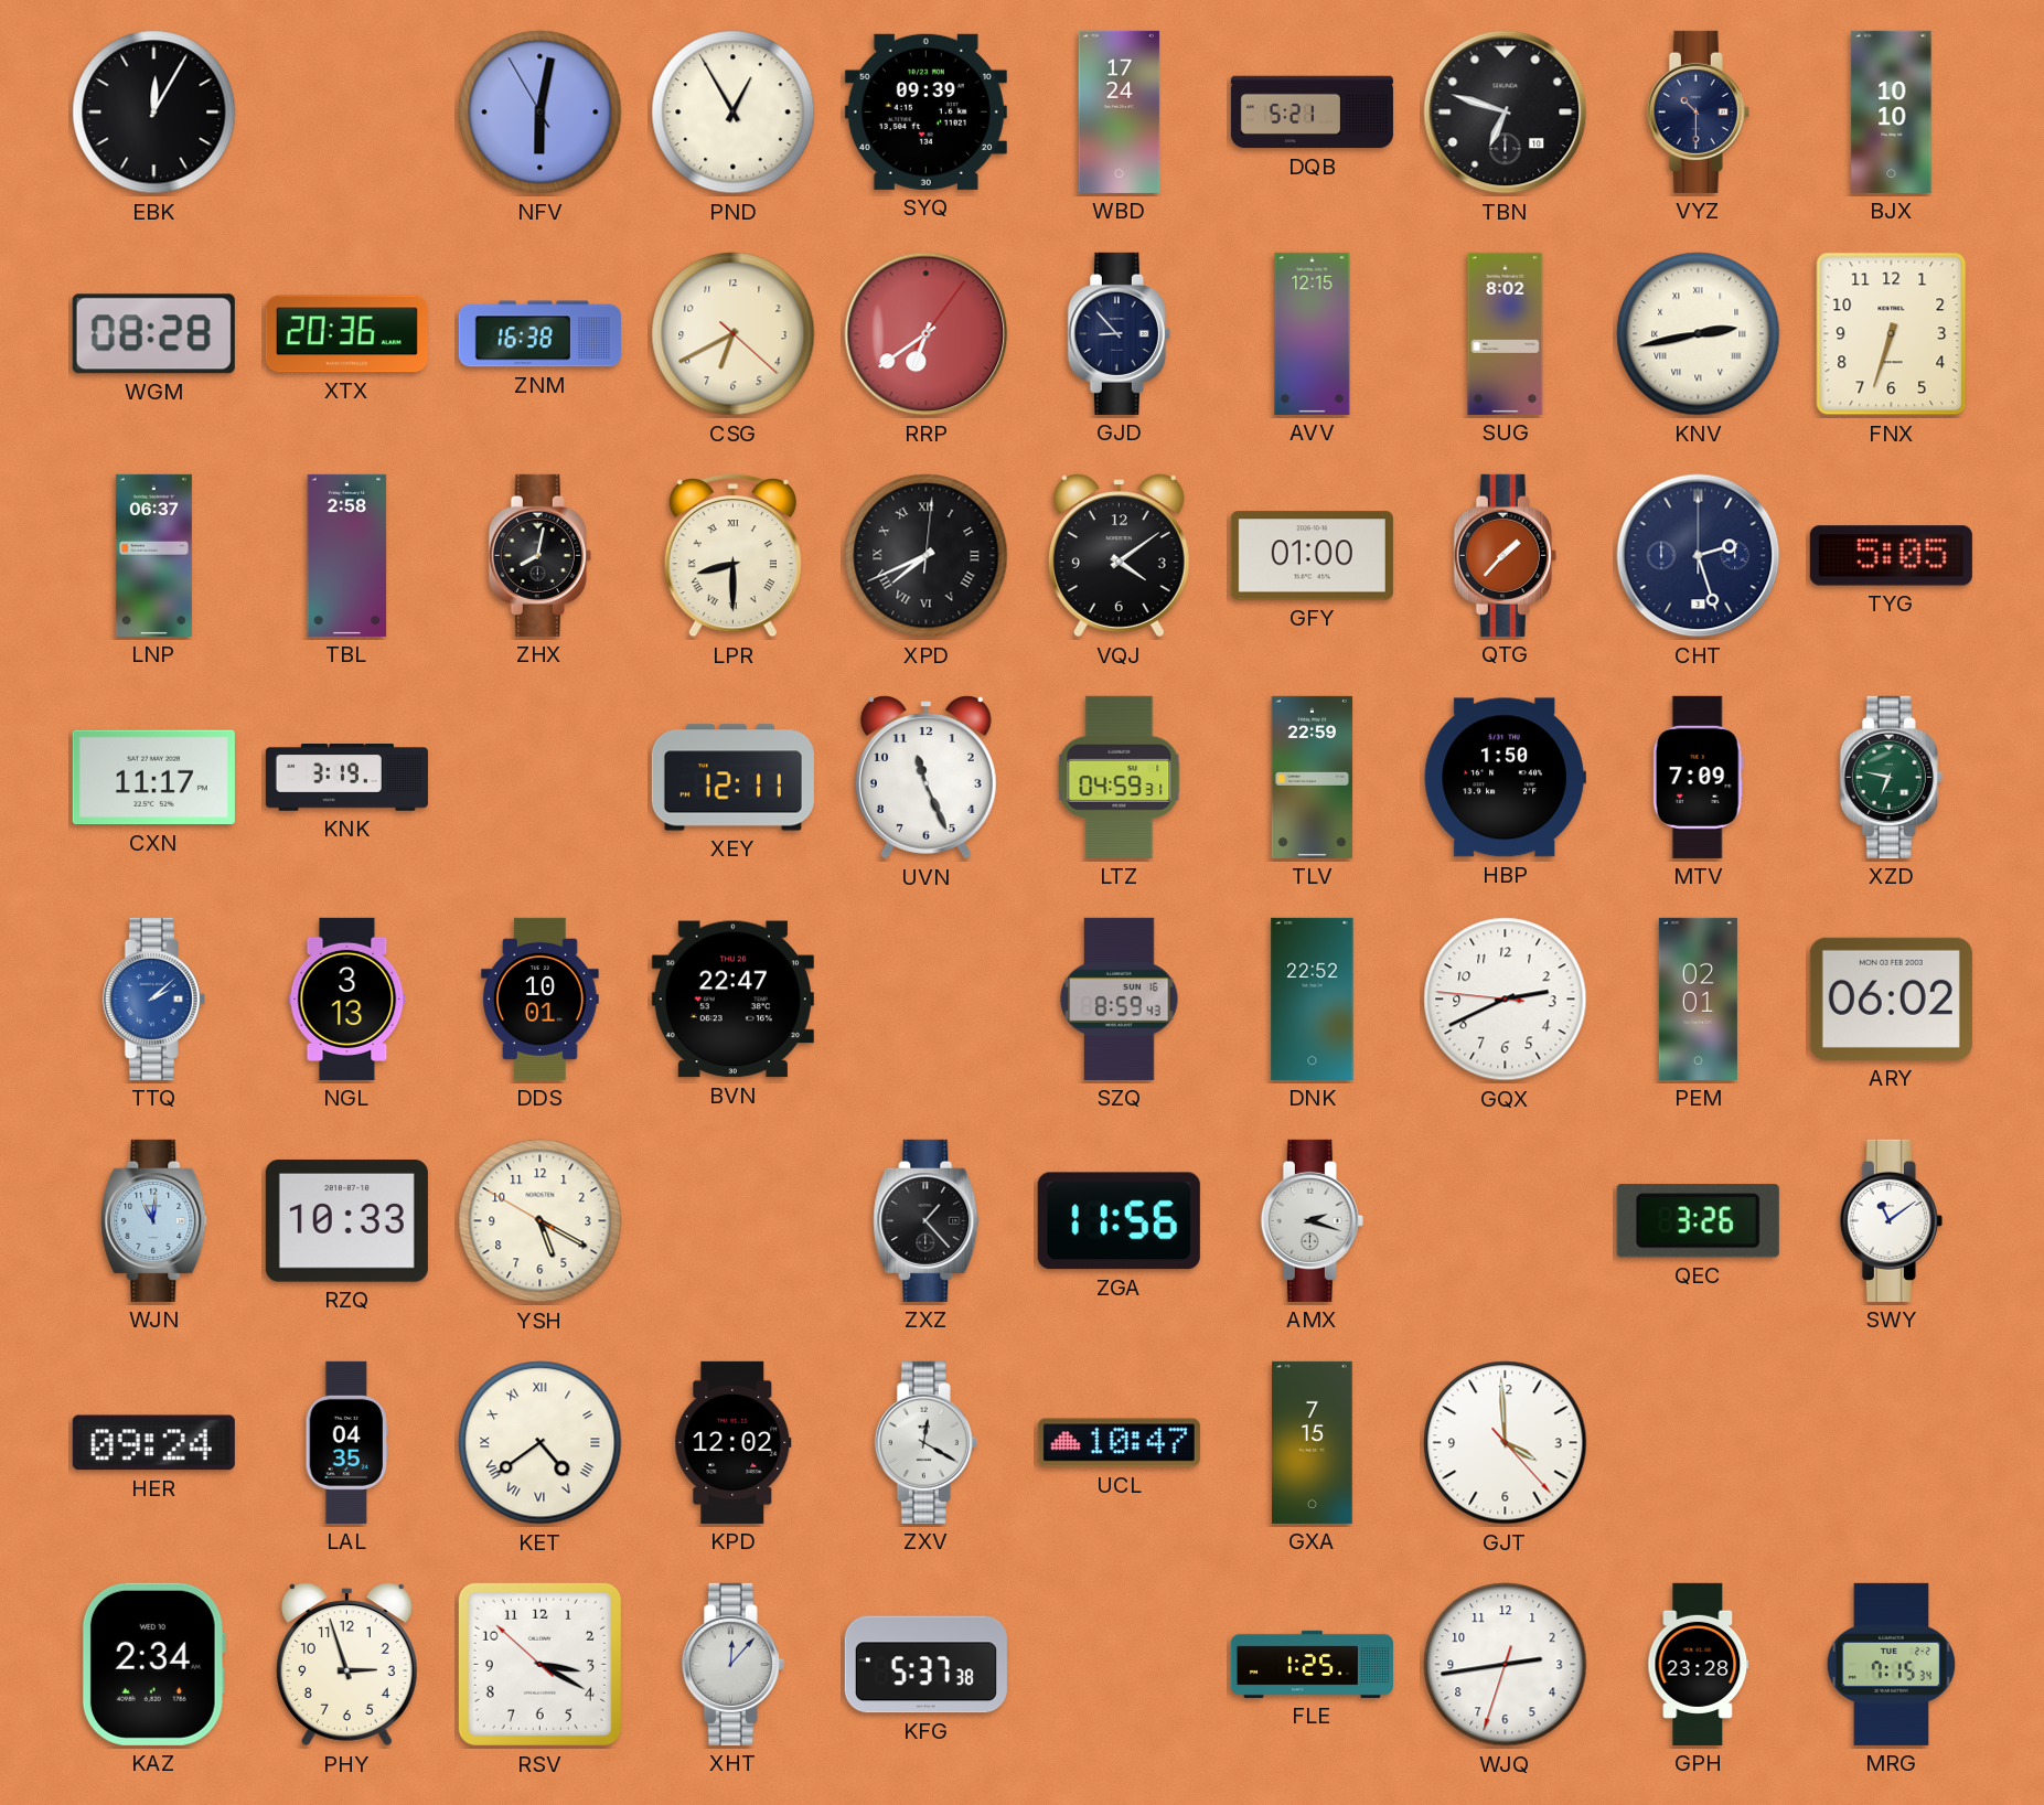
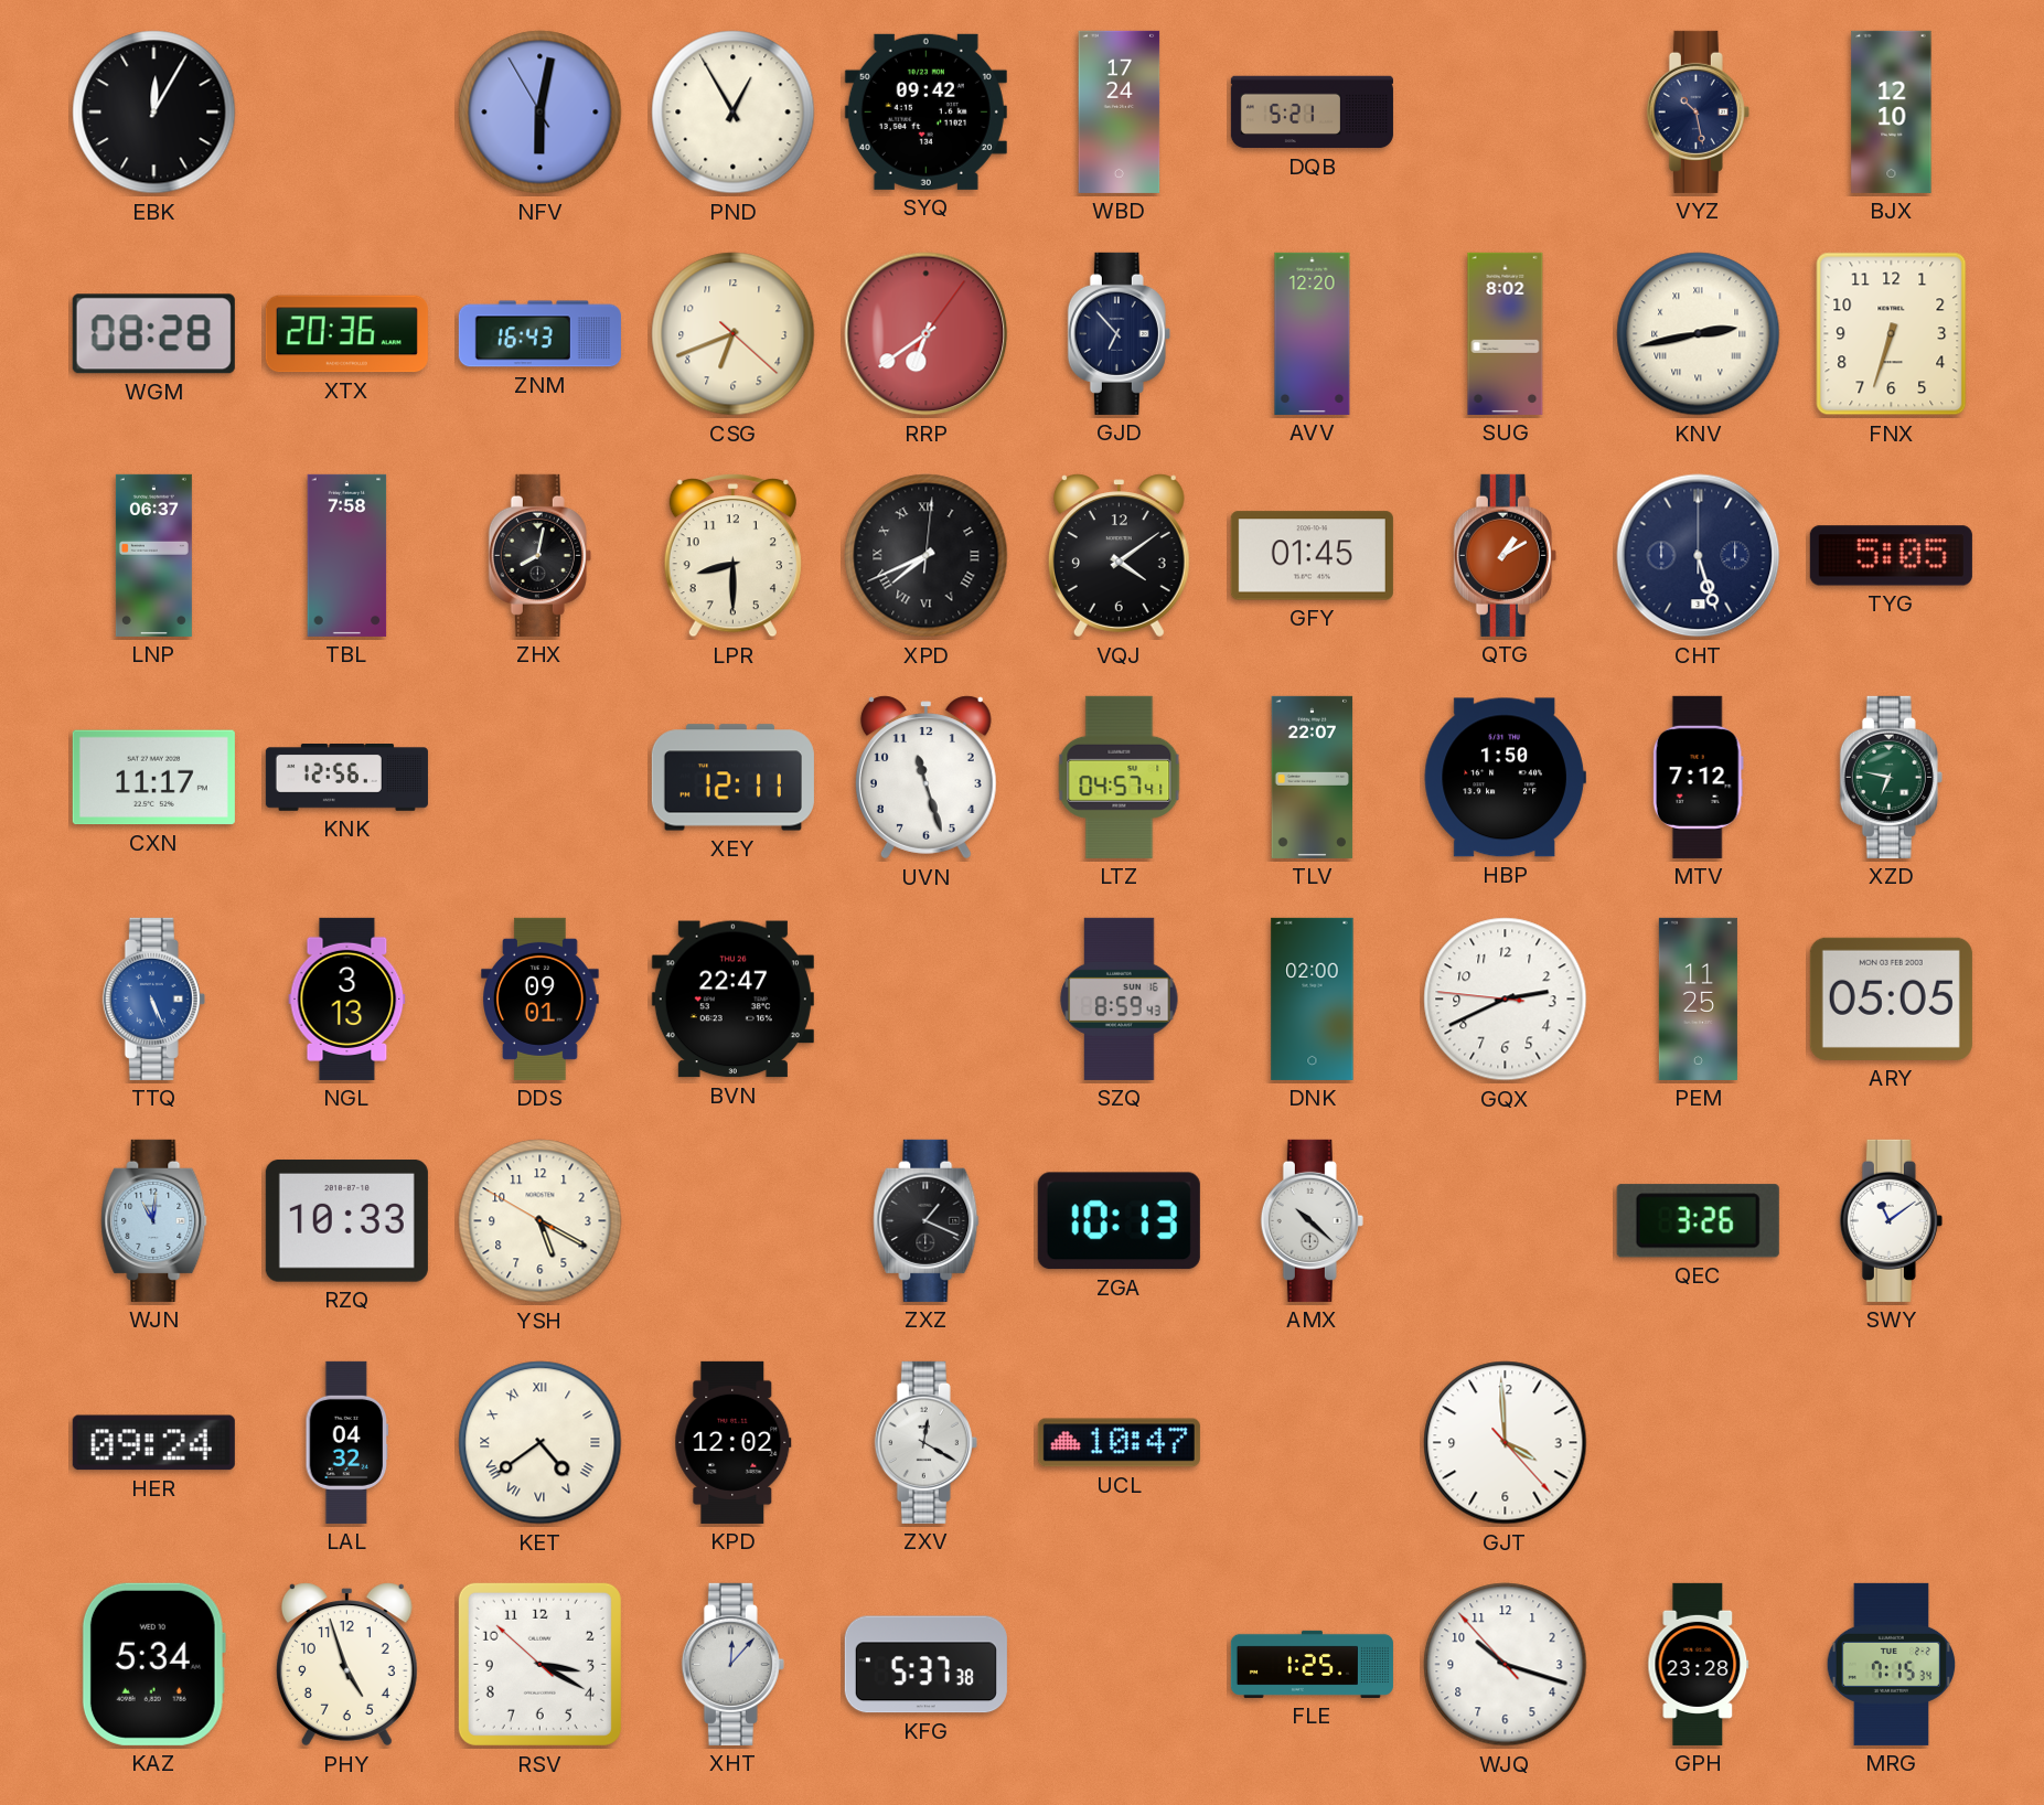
SYQ: 09:39 -> 09:42 (925, 111)
TBN: 6:48 -> none (1506, 113)
VYZ: 10:30 -> 10:28 (1698, 111)
BJX: 10:10 -> 12:10 (1892, 111)
ZNM: 16:38 -> 16:43 (539, 334)
CSG: 6:40 -> 6:41 (734, 334)
GJD: 8:53 -> 6:53 (1119, 333)
AVV: 12:15 -> 12:20 (1313, 333)
TBL: 2:58 -> 7:58 (347, 555)
LPR numerals: Roman -> Arabic (732, 556)
GFY: 01:00 -> 01:45 (1312, 556)
QTG: 1:37 -> 1:10 (1505, 555)
CHT: 2:27 -> 5:27 (1699, 556)
KNK: 3:19 -> 12:56 (346, 778)
UVN: 11:26 -> 11:27 (925, 778)
LTZ: 04:59 -> 04:57 (1120, 777)
TLV: 22:59 -> 22:07 (1313, 777)
MTV: 7:09 -> 7:12 (1698, 777)
TTQ: 2:08 -> 5:26 (153, 998)
DDS: 10:01 -> 09:01 (541, 998)
DNK: 22:52 -> 02:00 (1313, 998)
PEM: 02:01 -> 11:25 (1698, 998)
ARY: 06:02 -> 05:05 (1891, 998)
ZXZ: 1:23 -> 1:19 (927, 1220)
ZGA: 11:56 -> 10:13 (1119, 1221)
AMX: 2:18 -> 10:22 (1312, 1220)
LAL: 04:35 -> 04:32 (347, 1442)
GXA: 7:15 -> none (1313, 1442)
KAZ: 2:34 -> 5:34 (153, 1664)
PHY: 2:57 -> 4:57 (346, 1665)
WJQ: 2:43 -> 10:17 (1506, 1665)
